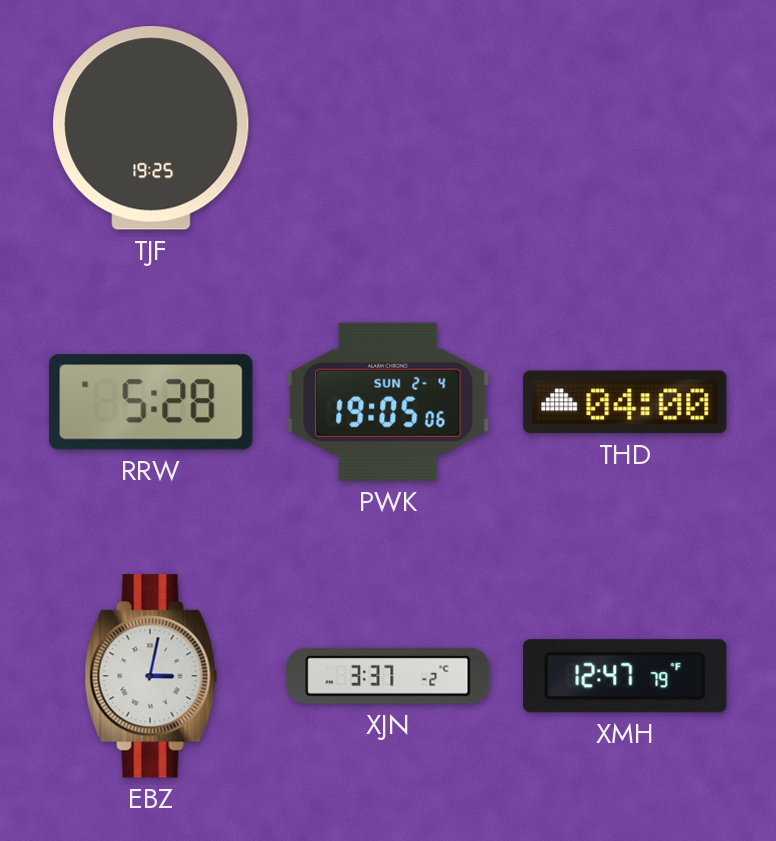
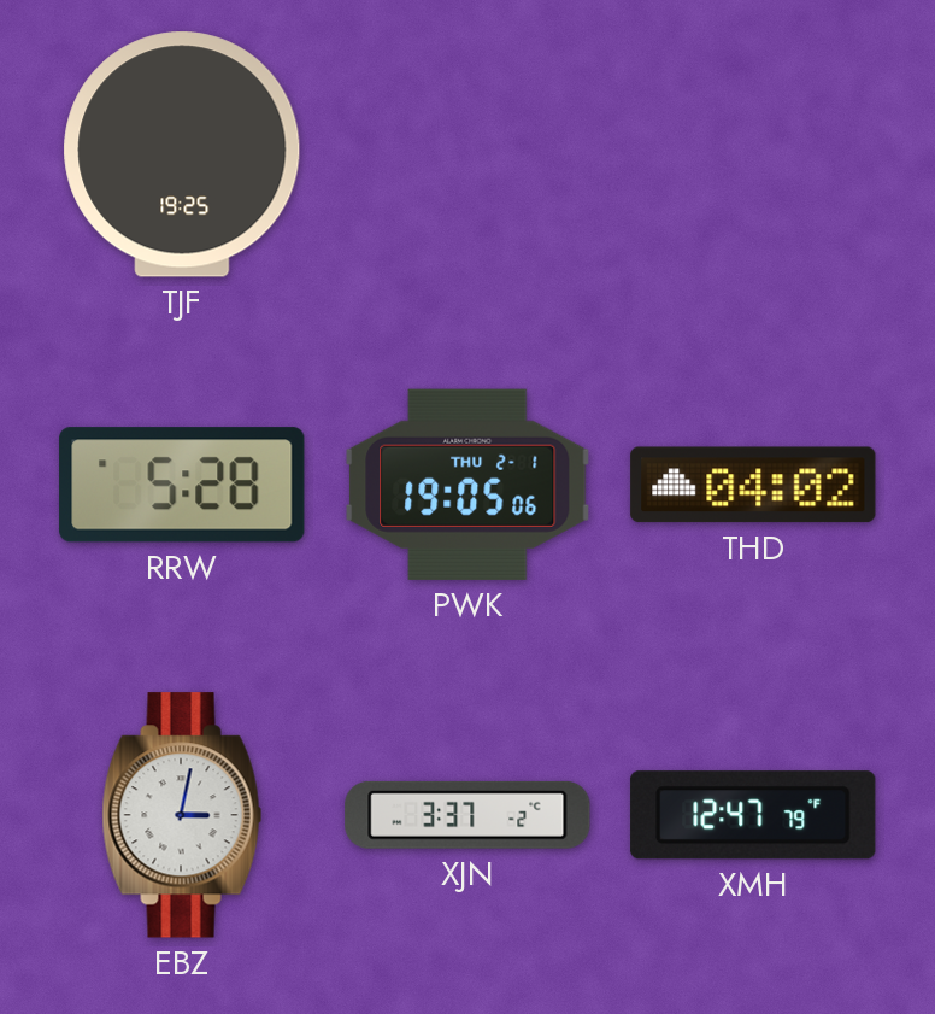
PWK date: SUN 2-4 -> THU 2-1 (467, 485)
THD: 04:00 -> 04:02 (753, 485)
